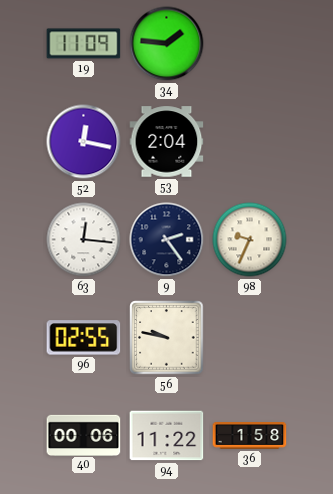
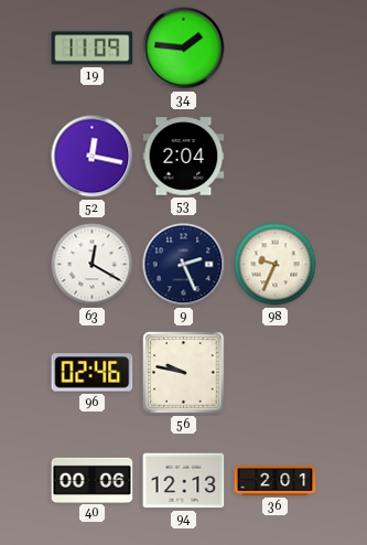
63: 12:16 -> 12:20 (93, 265)
9: 2:24 -> 2:26 (184, 265)
96: 02:55 -> 02:46 (93, 373)
94: 11:22 -> 12:13 (184, 481)
36: 1:58 -> 2:01 (276, 481)
